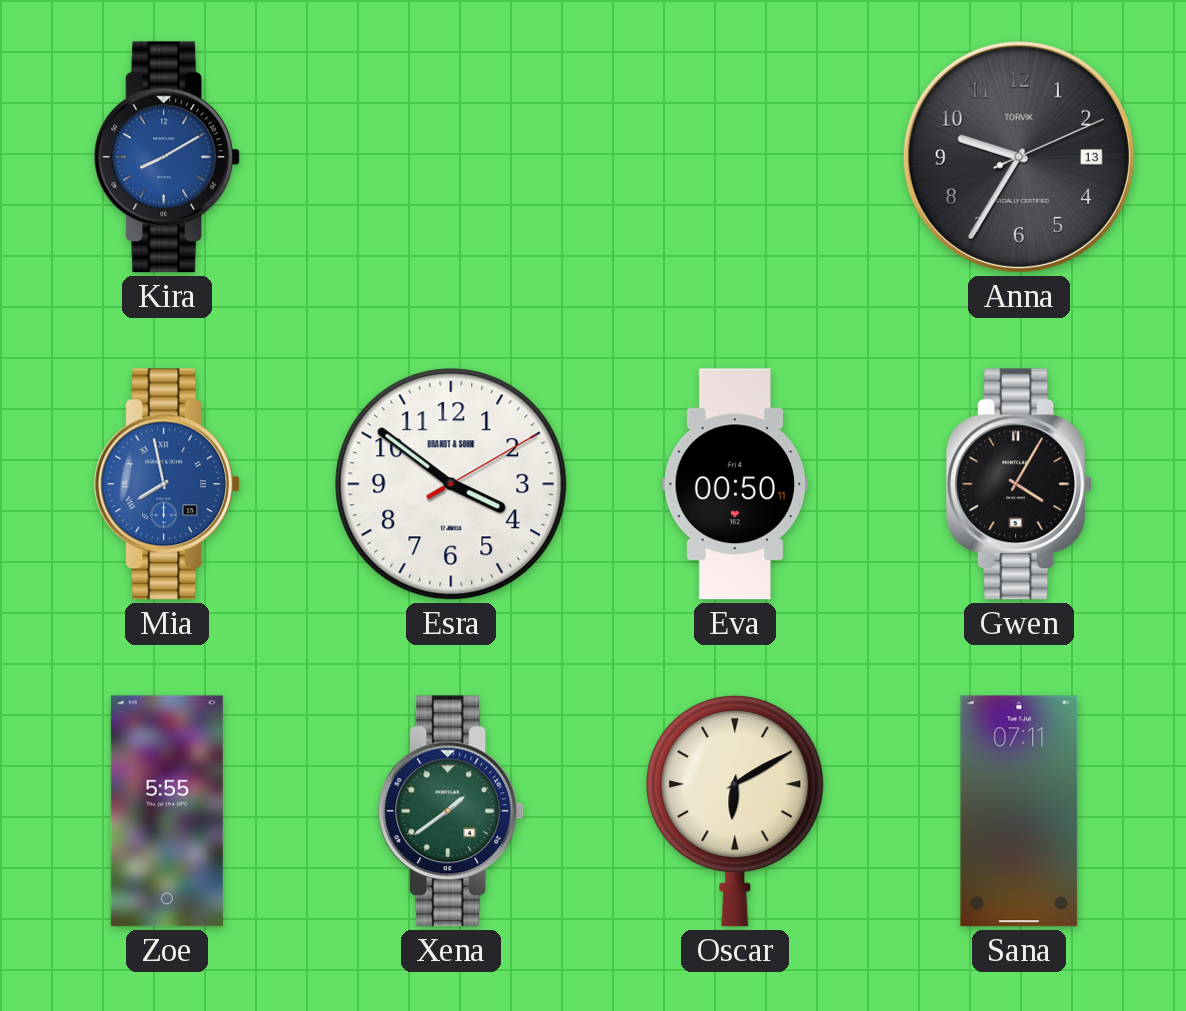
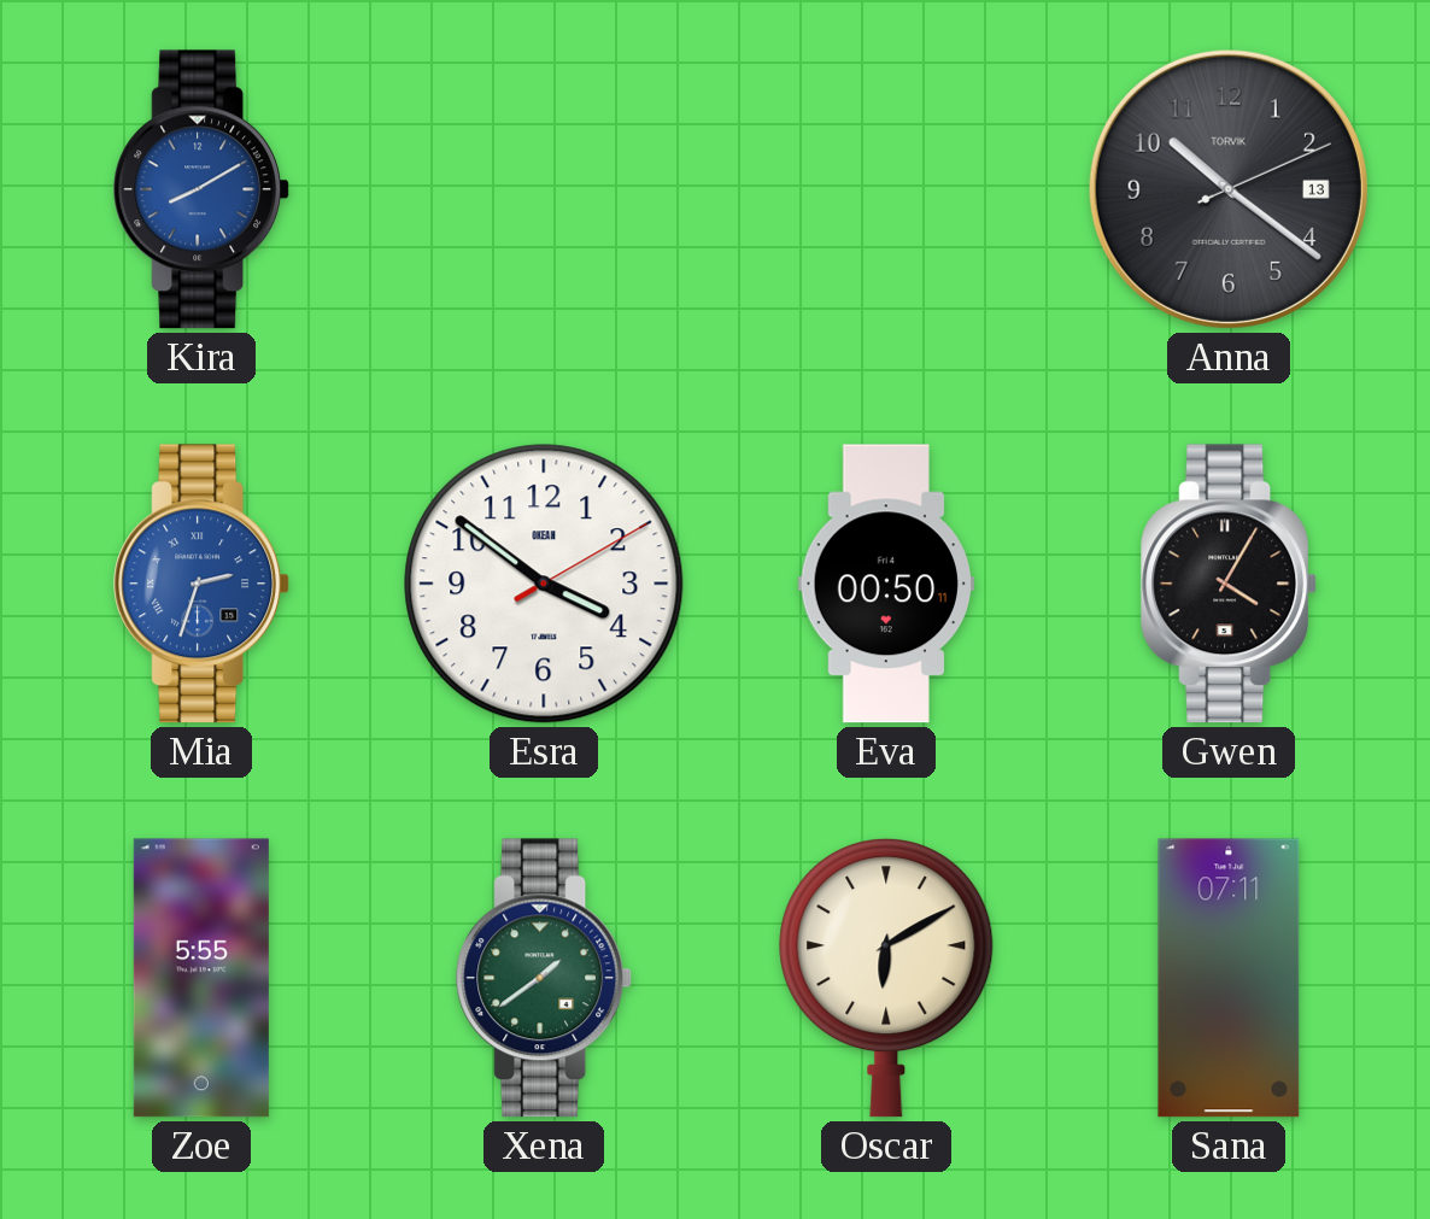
Anna: 9:35 -> 10:21 (1229, 189)
Mia: 7:58 -> 2:33 (203, 584)
Esra brand: BRANDT & SOHN -> OKEAN (544, 584)
